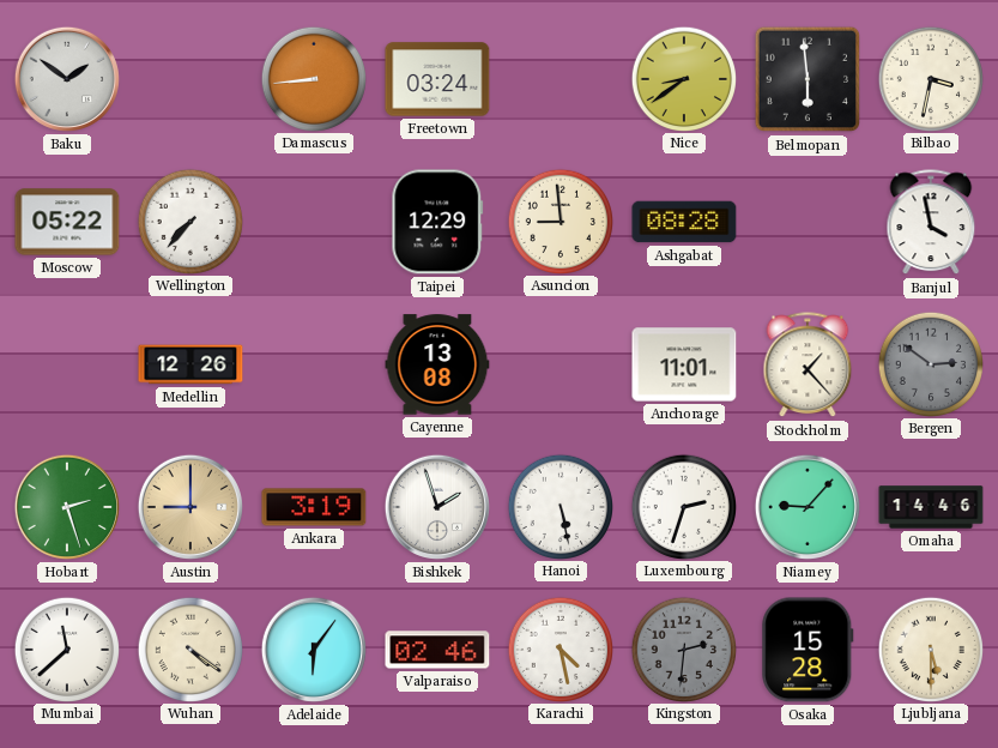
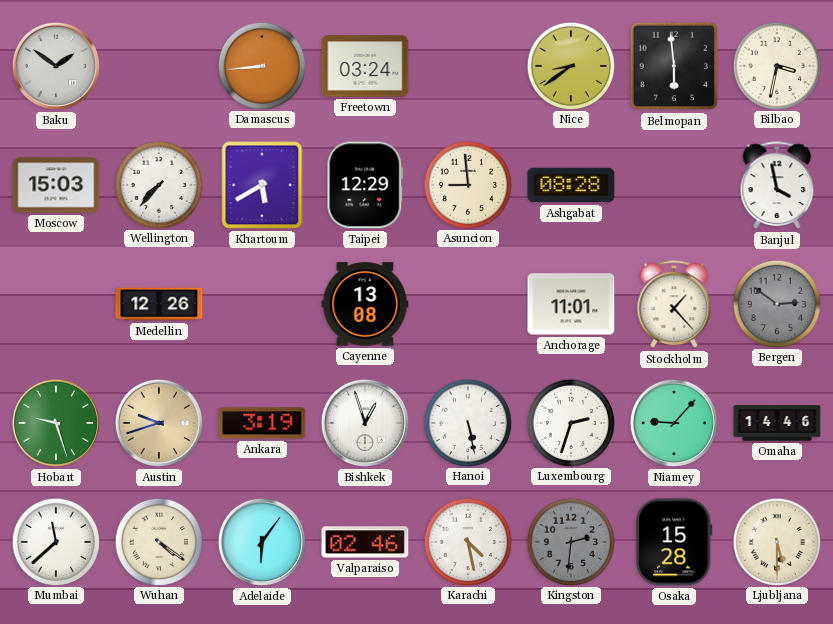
Moscow: 05:22 -> 15:03 (56, 185)
Khartoum: none -> 5:40 (262, 185)
Hobart: 2:27 -> 9:27 (56, 423)
Austin: 9:00 -> 9:42 (159, 423)
Bishkek: 1:57 -> 12:57 (365, 423)
